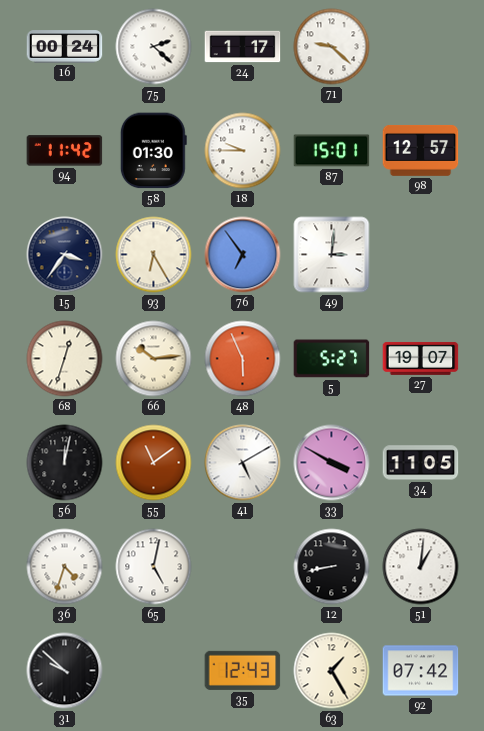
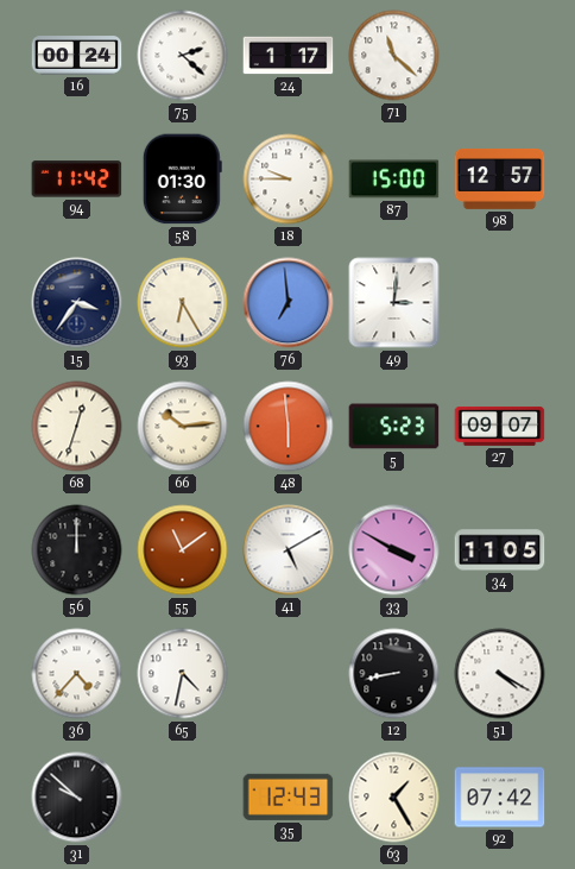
71: 9:22 -> 11:22 (394, 56)
87: 15:01 -> 15:00 (394, 180)
76: 6:54 -> 6:59 (289, 303)
48: 5:56 -> 5:59 (289, 427)
5: 5:27 -> 5:23 (394, 427)
27: 19:07 -> 09:07 (500, 426)
56: 12:02 -> 12:00 (77, 550)
36: 4:33 -> 4:37 (77, 674)
65: 5:02 -> 4:32 (183, 674)
51: 1:01 -> 4:20 (500, 674)
